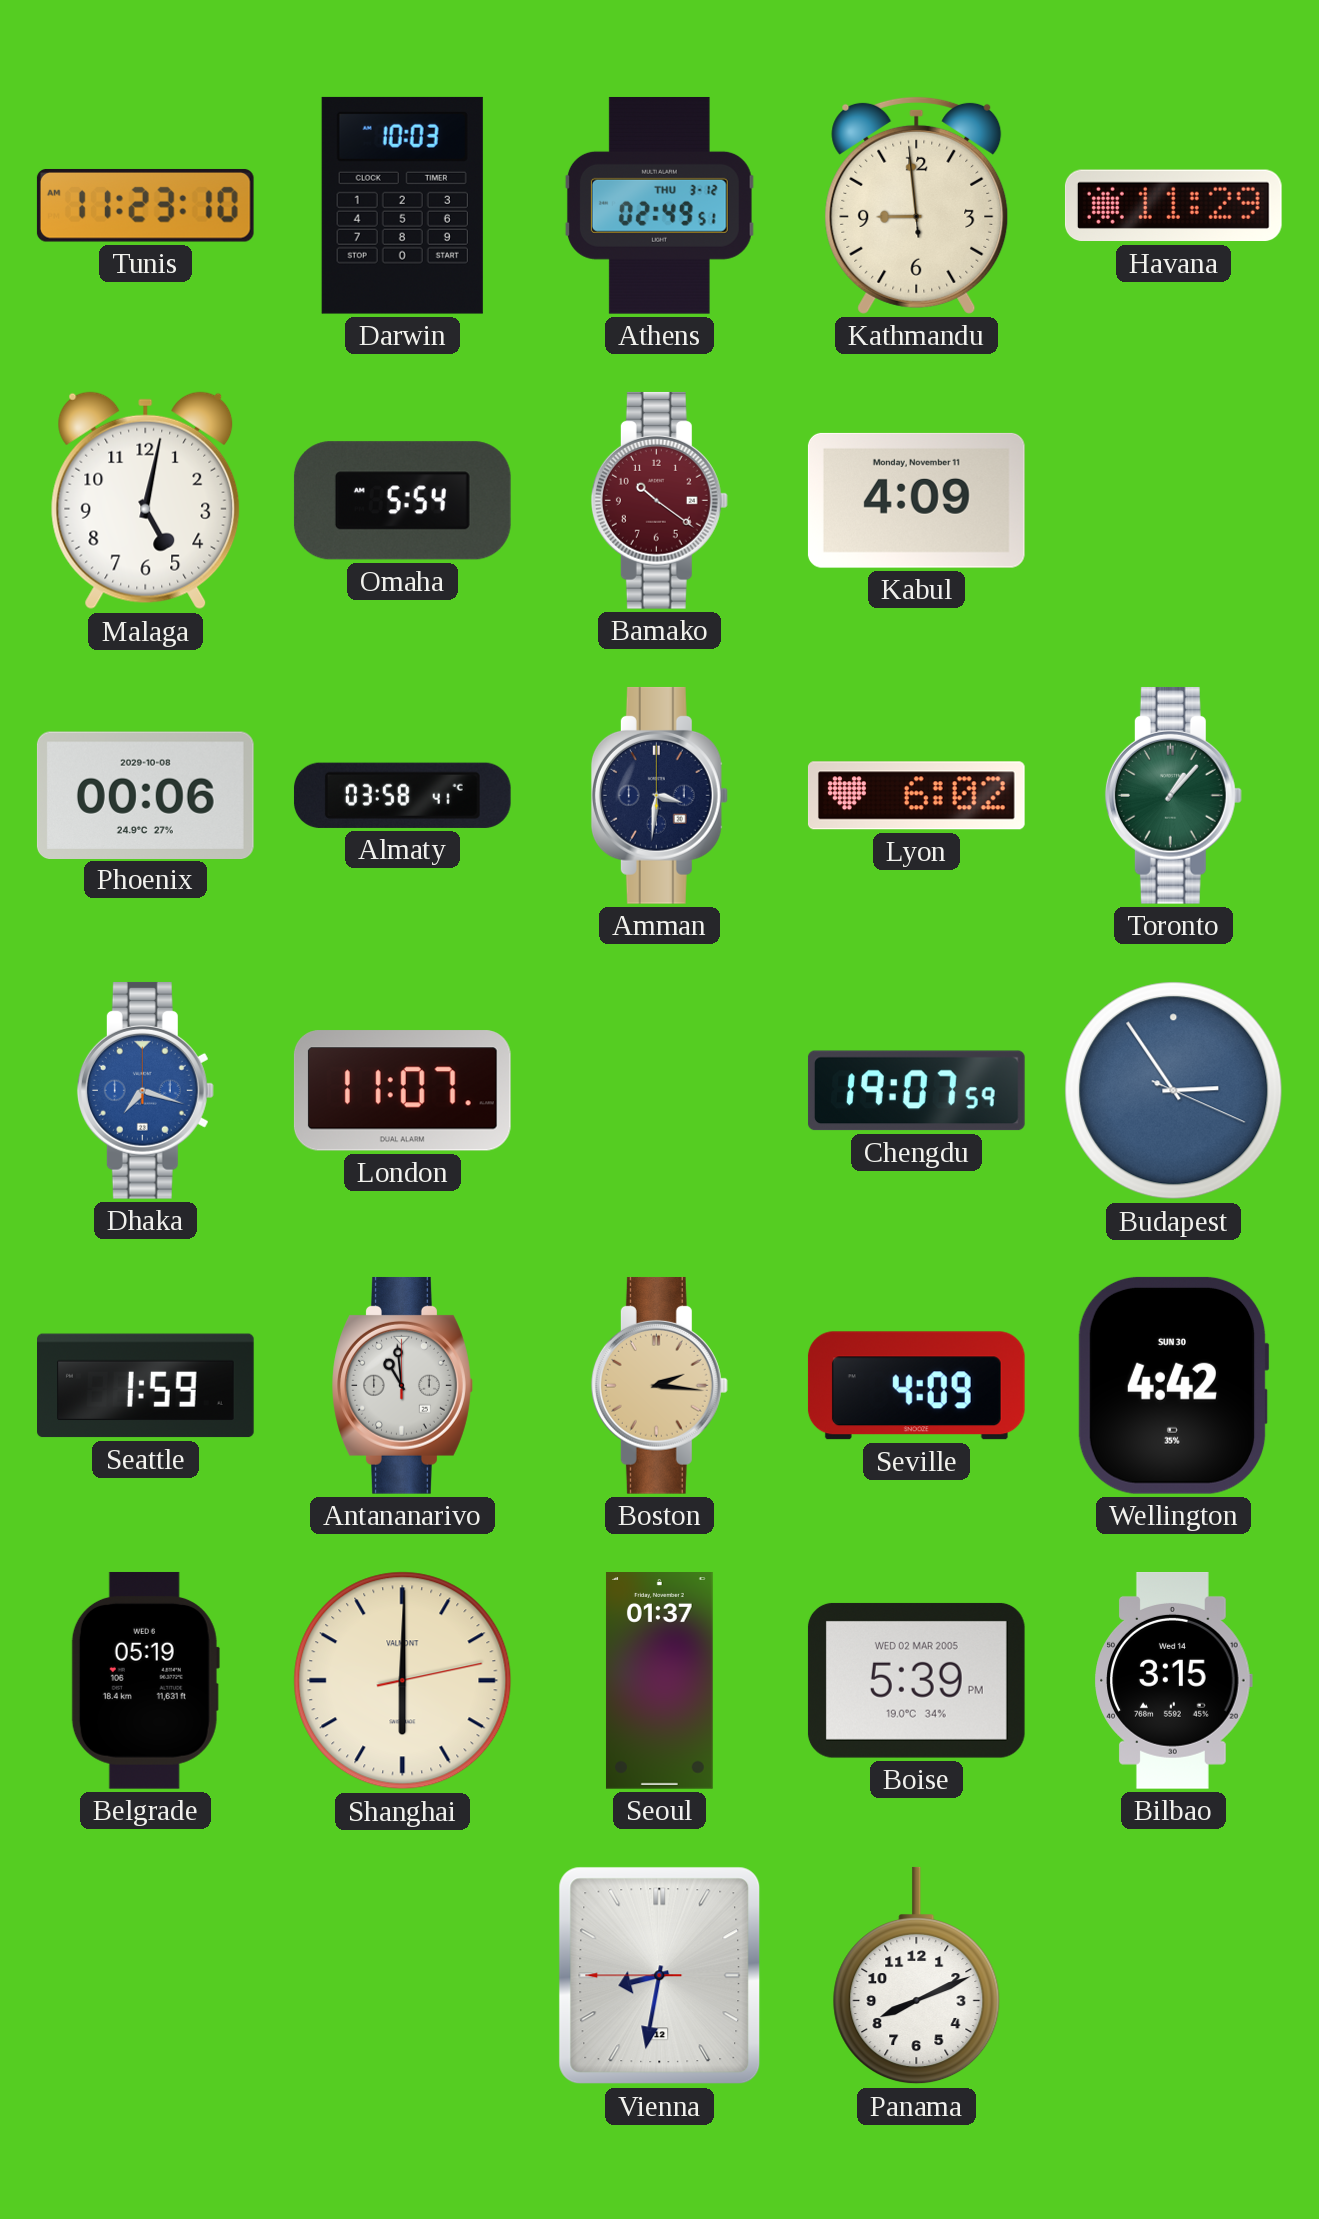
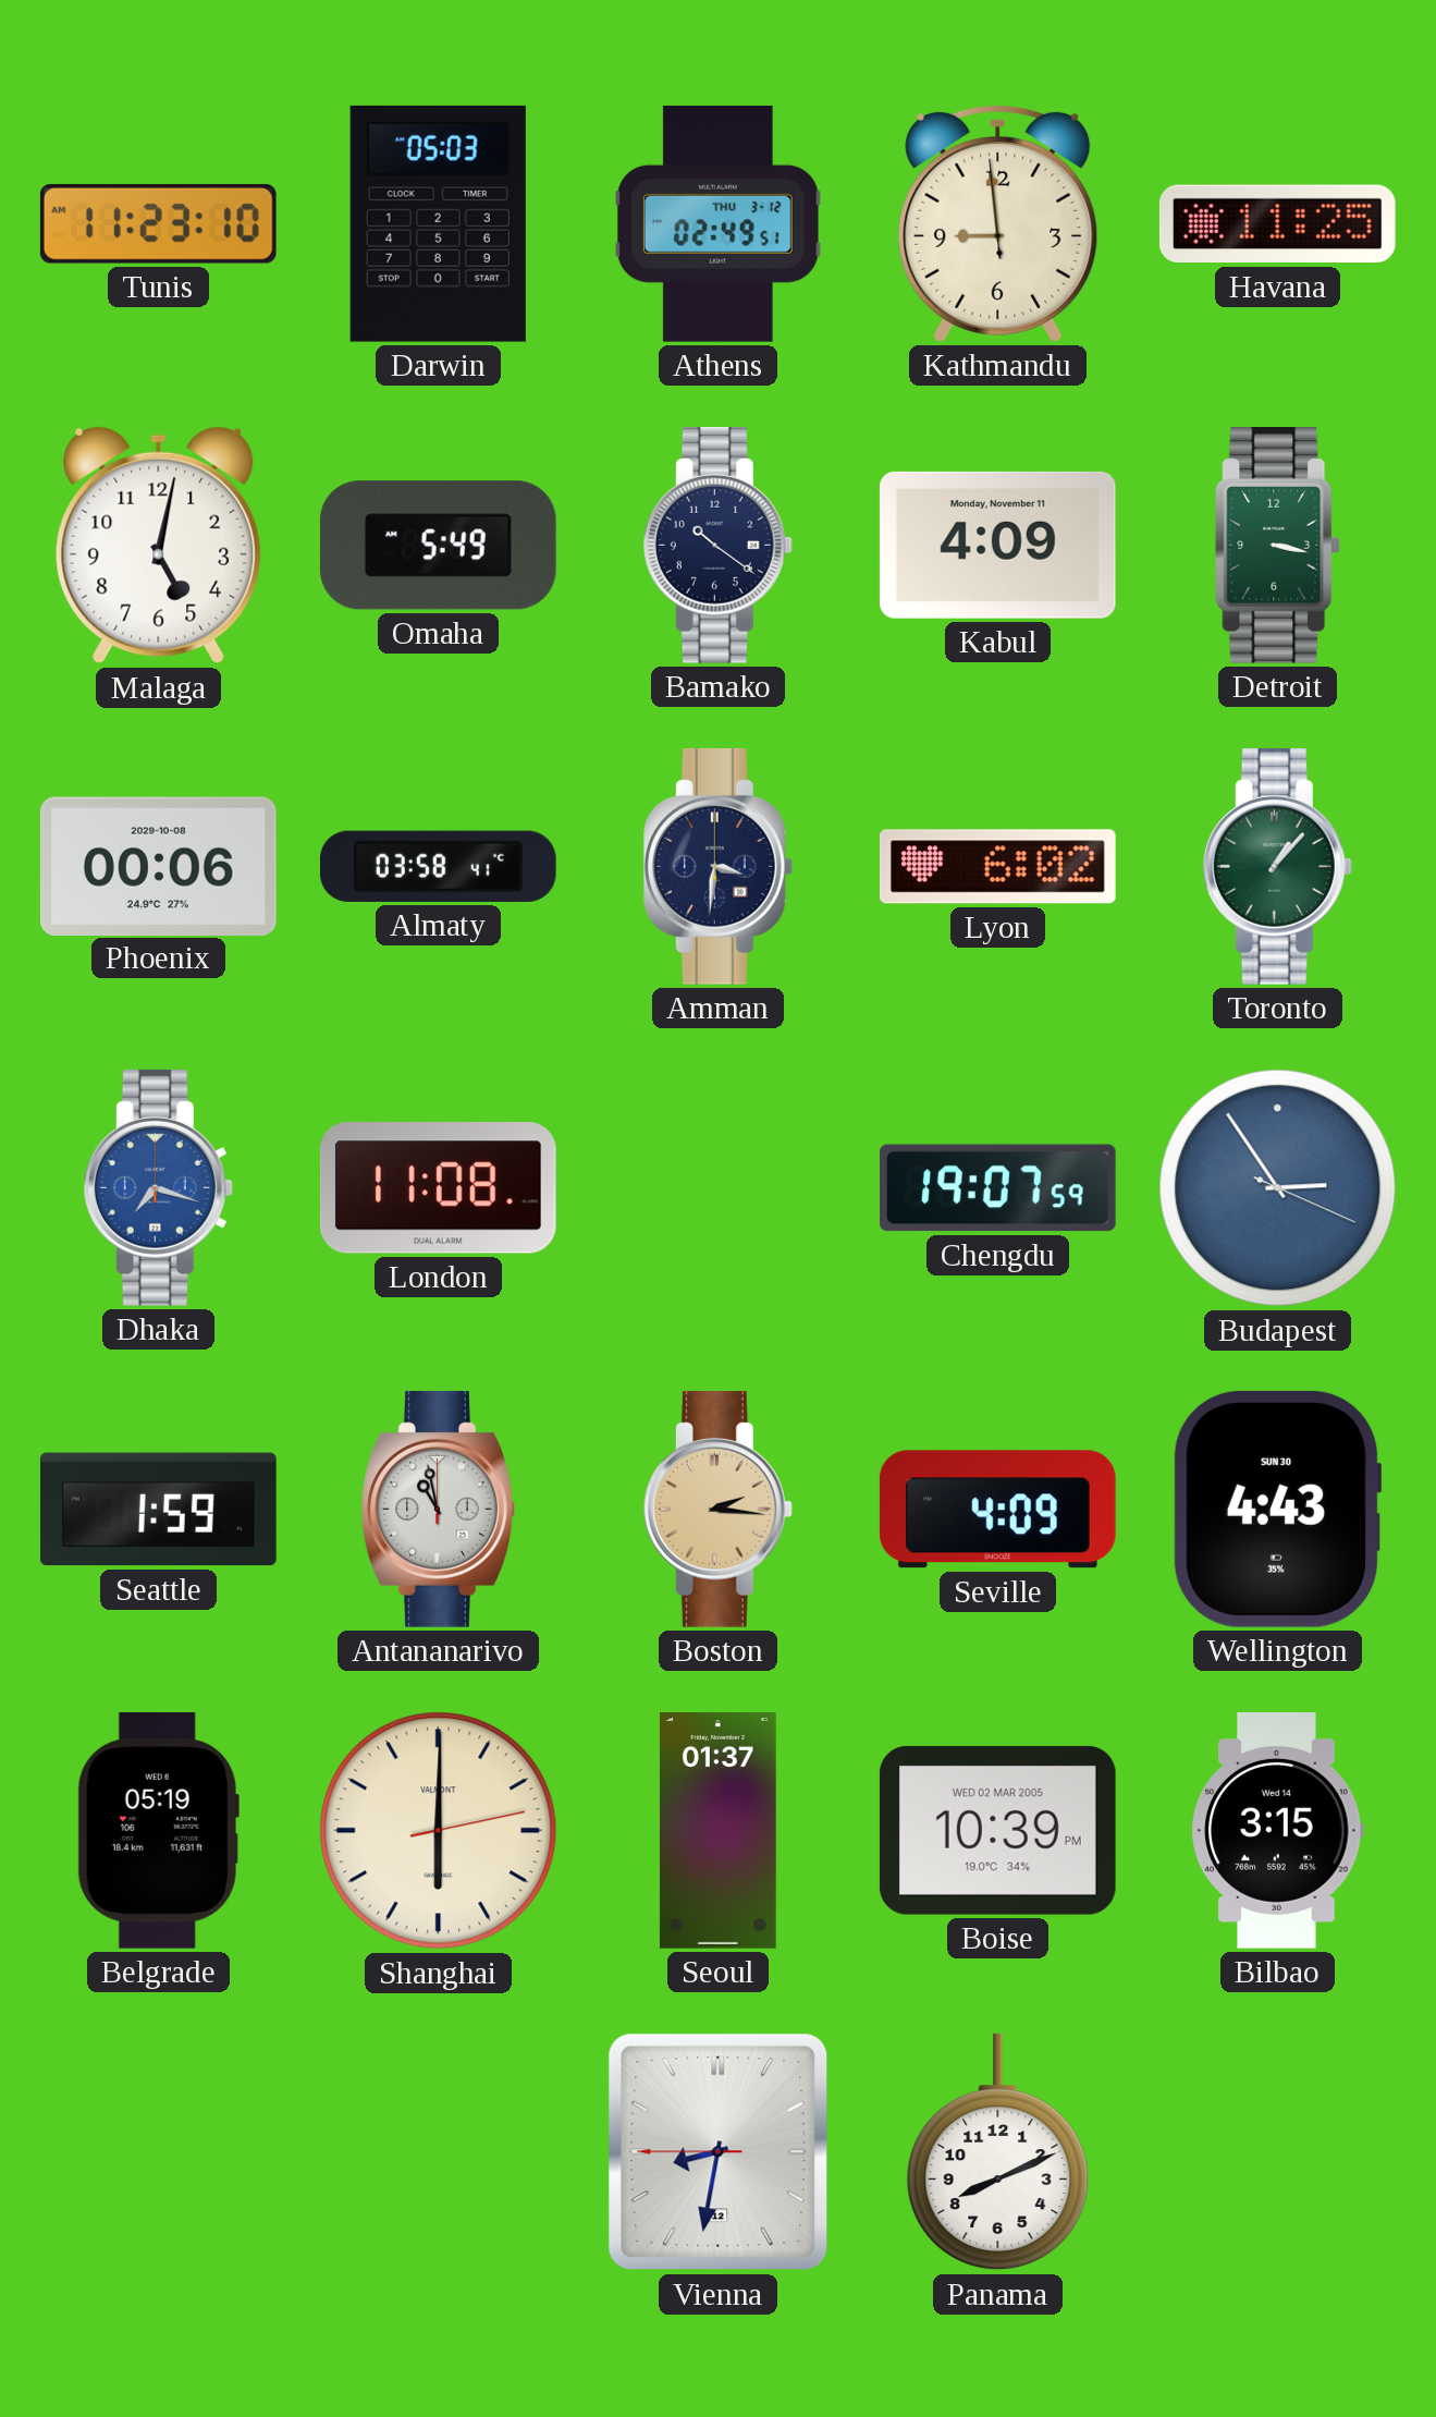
Darwin: 10:03 -> 05:03 (438, 223)
Havana: 11:29 -> 11:25 (1277, 224)
Omaha: 5:54 -> 5:49 (438, 546)
Bamako dial: burgundy -> navy (717, 545)
Detroit: none -> 3:17 (1278, 545)
London: 11:07 -> 11:08 (438, 1188)
Antananarivo: 10:59 -> 10:58 (438, 1509)
Wellington: 4:42 -> 4:43 (1277, 1509)
Boise: 5:39 -> 10:39 (997, 1830)
